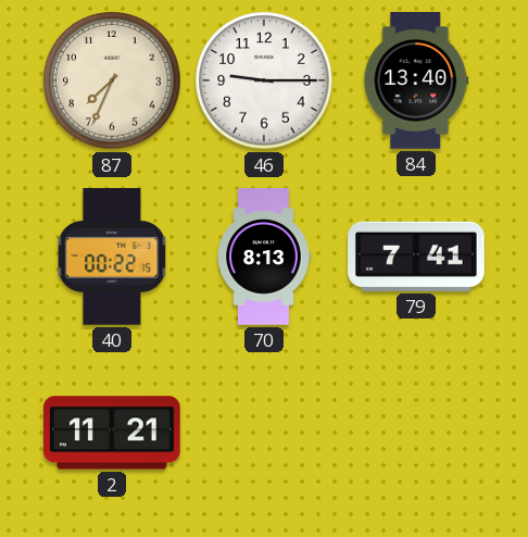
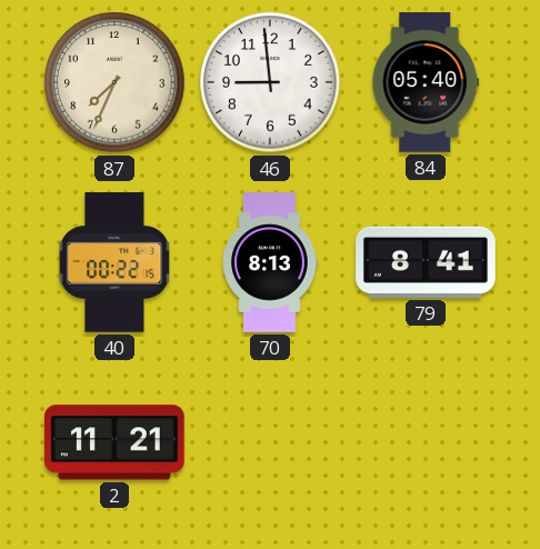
46: 9:15 -> 8:59 (270, 82)
84: 13:40 -> 05:40 (426, 82)
79: 7:41 -> 8:41 (426, 262)
